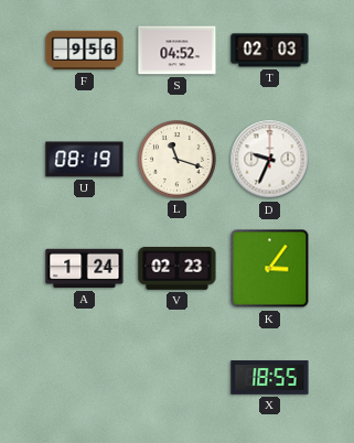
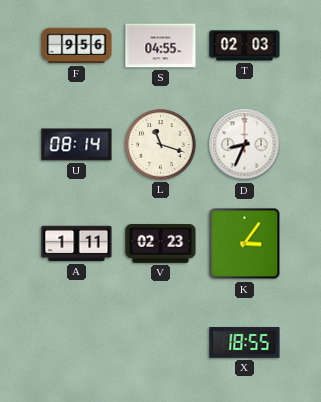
S: 04:52 -> 04:55 (161, 46)
U: 08:19 -> 08:14 (77, 145)
D: 9:34 -> 8:34 (245, 145)
A: 1:24 -> 1:11 (77, 244)
